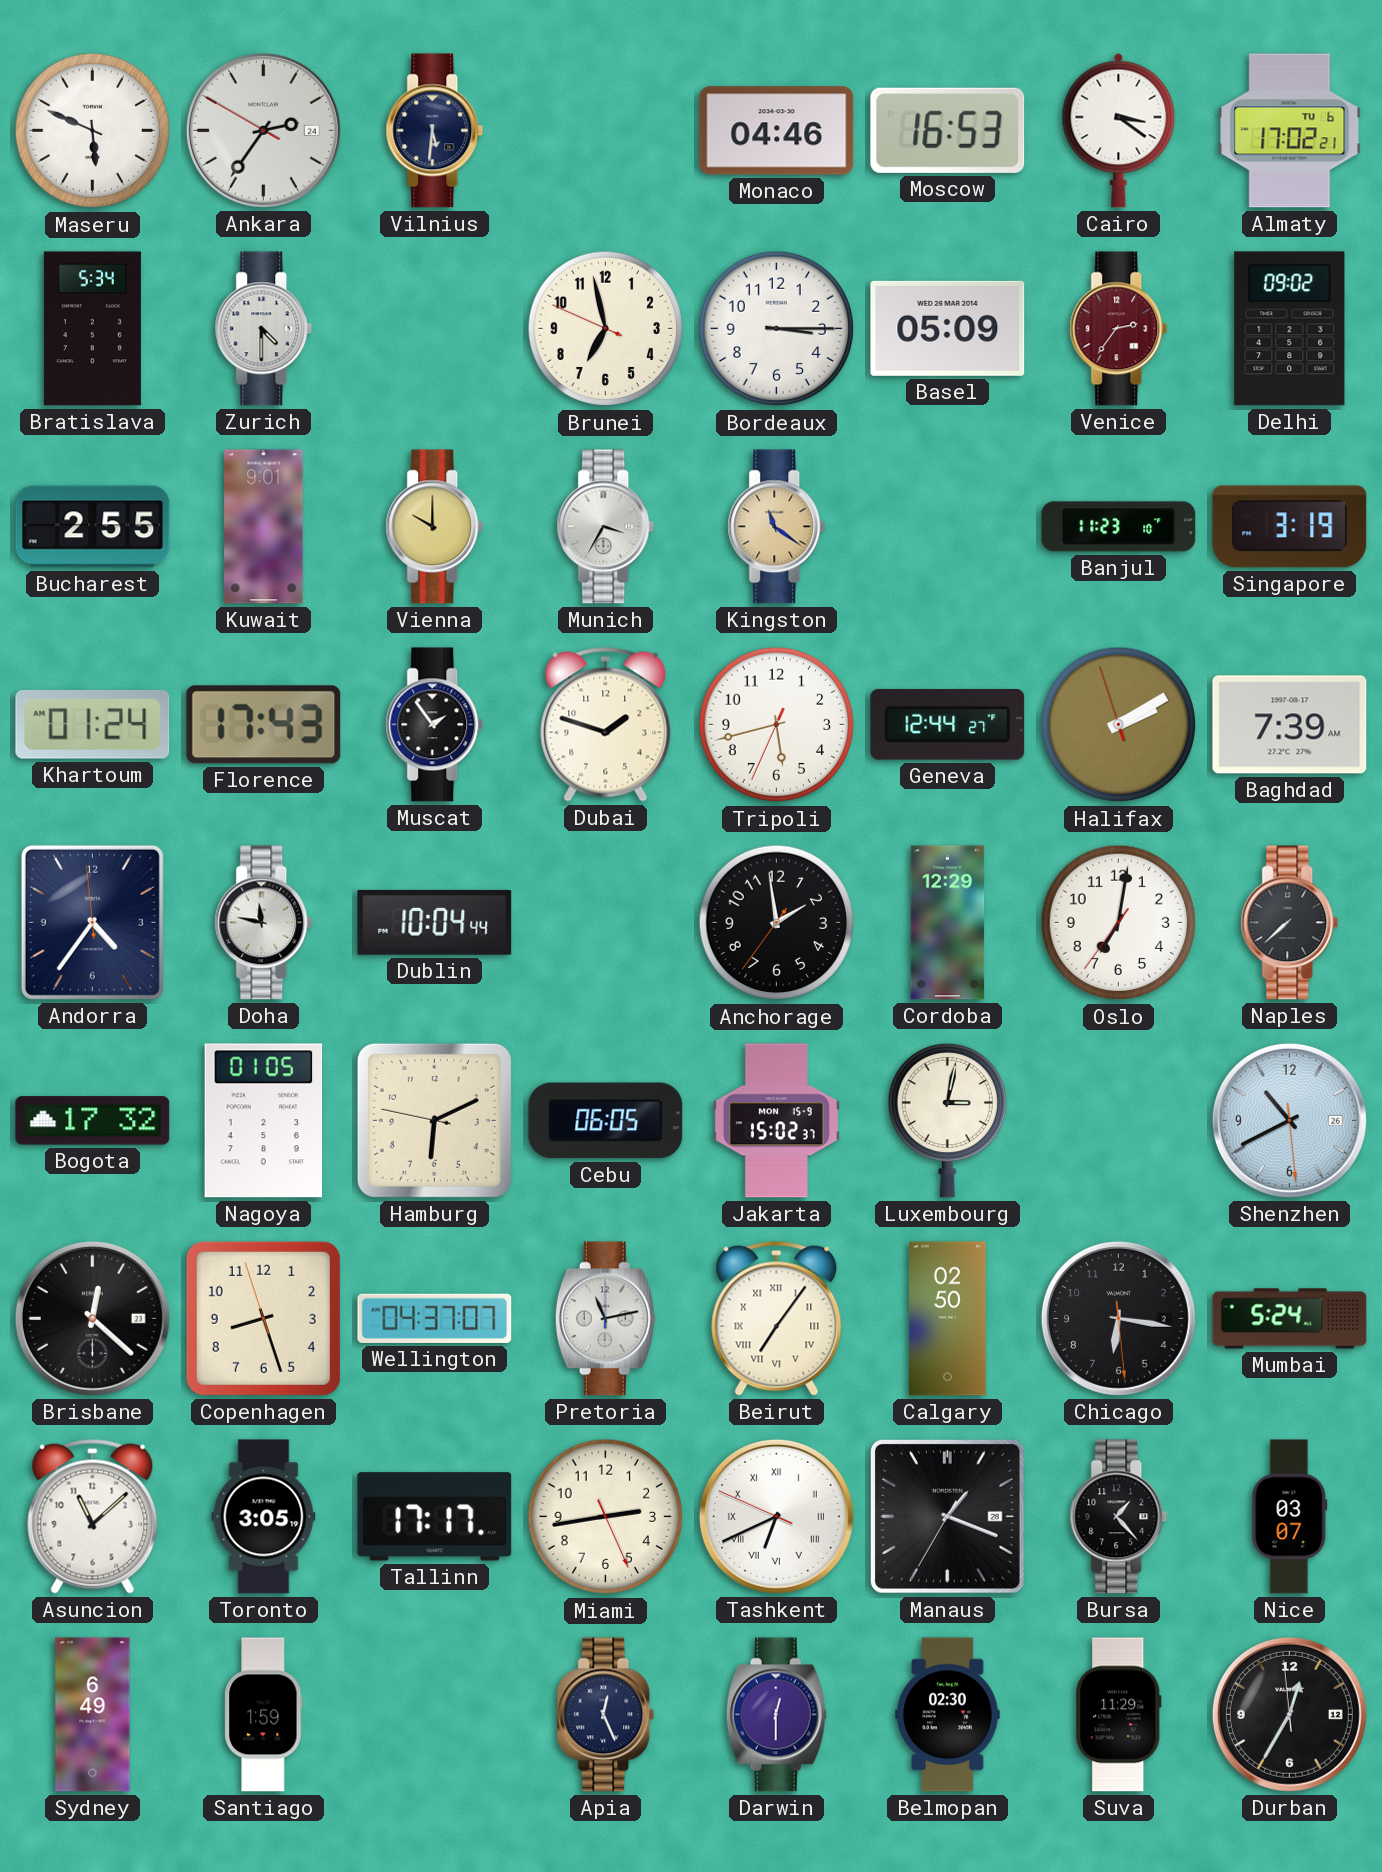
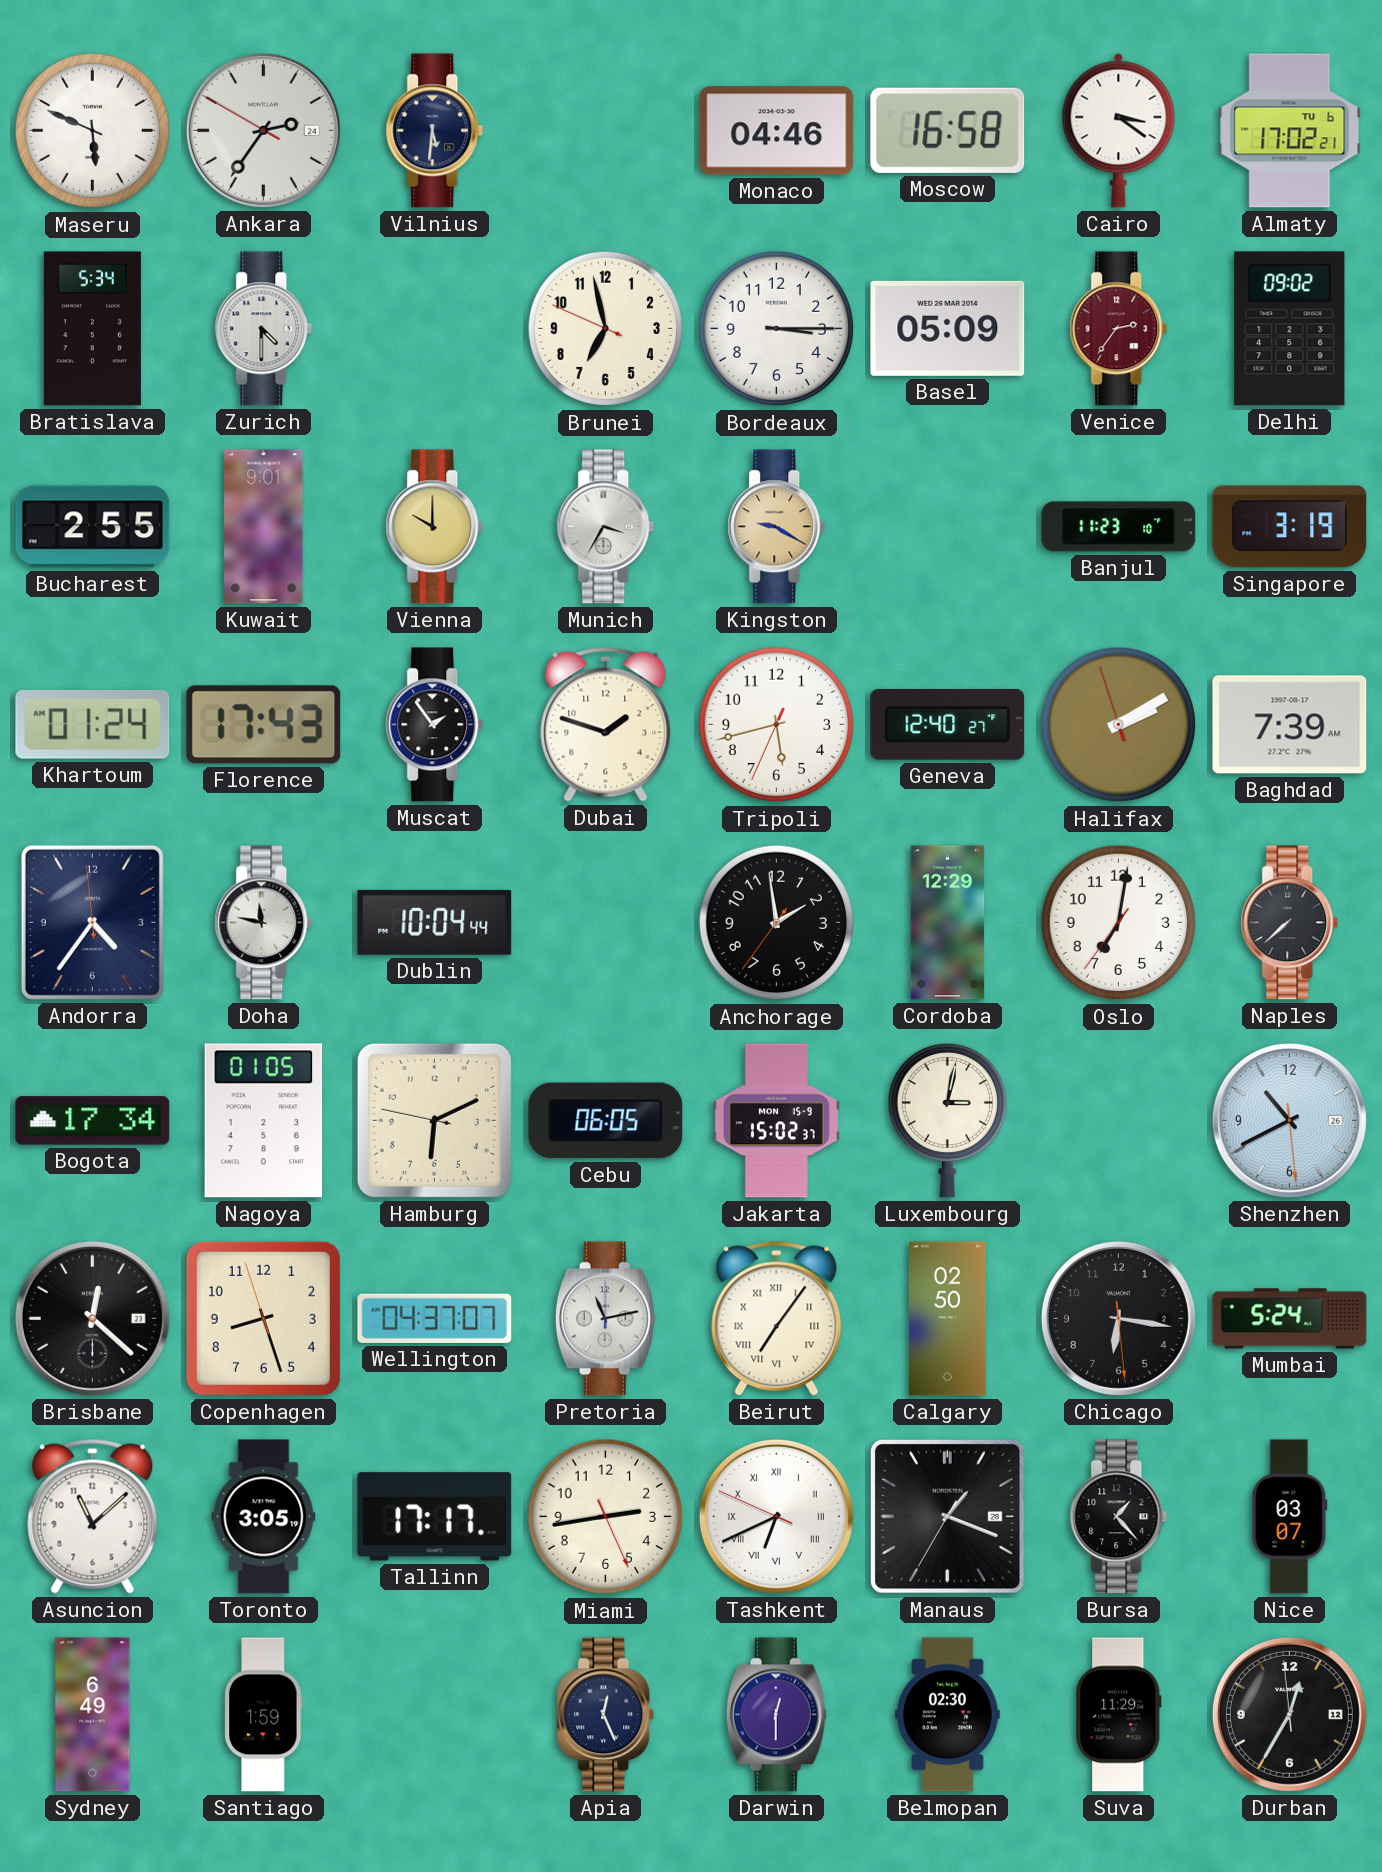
Moscow: 16:53 -> 16:58 (948, 130)
Kingston: 11:21 -> 9:20 (777, 527)
Geneva: 12:44 -> 12:40 (948, 724)
Bogota: 17:32 -> 17:34 (93, 1121)
